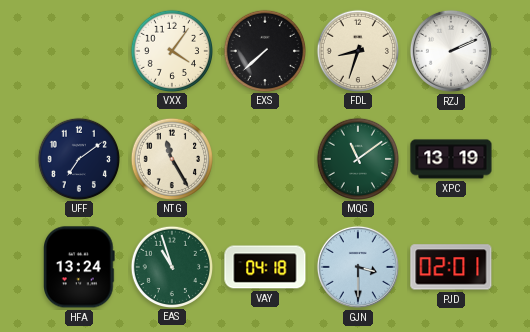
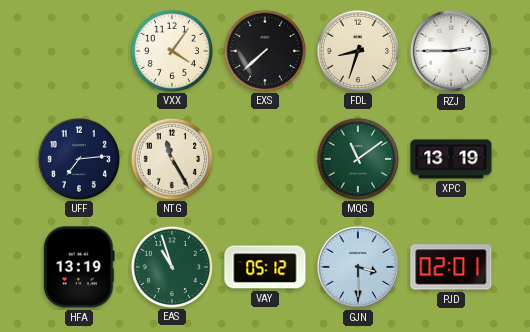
RZJ: 2:11 -> 2:45 (451, 51)
UFF: 7:09 -> 7:14 (78, 158)
HFA: 13:24 -> 13:19 (80, 267)
VAY: 04:18 -> 05:12 (265, 267)
